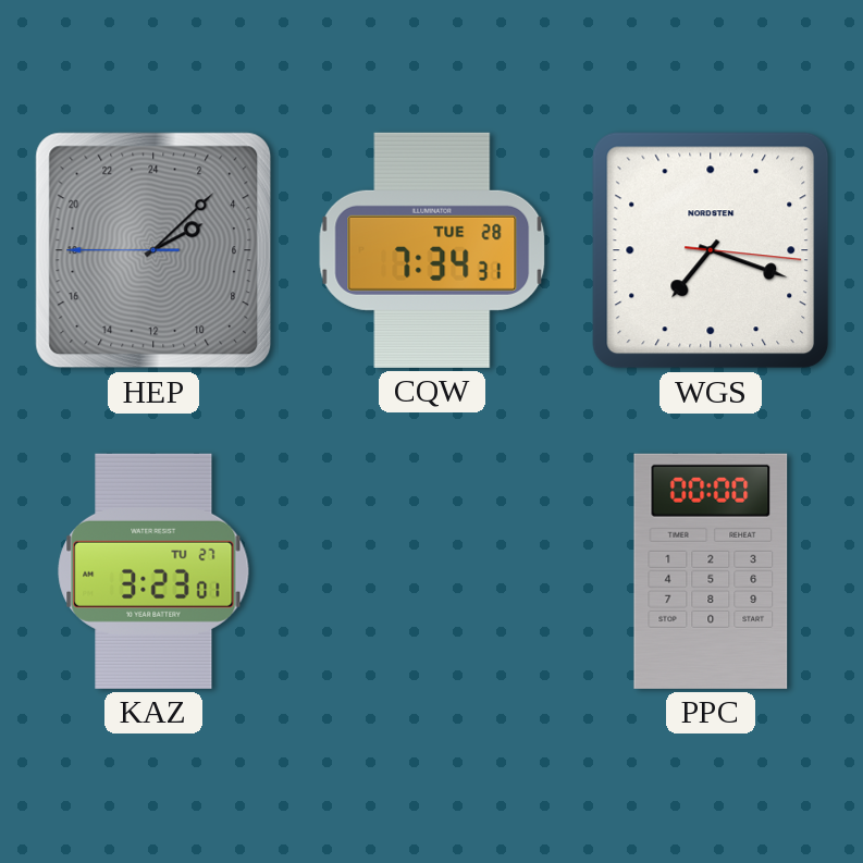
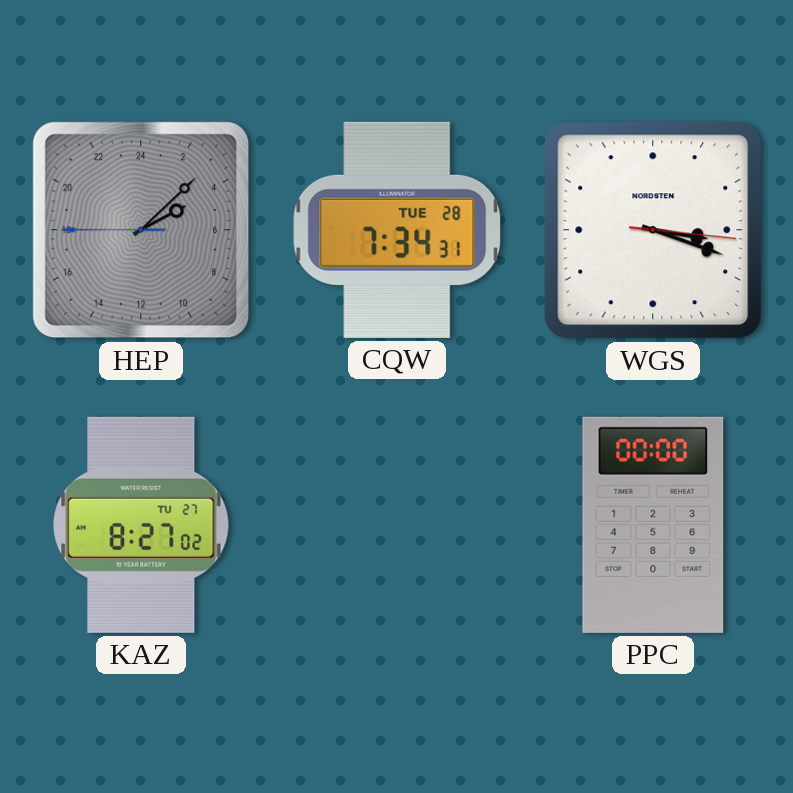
WGS: 7:18 -> 3:18 (653, 230)
KAZ: 3:23 -> 8:27 (141, 525)
